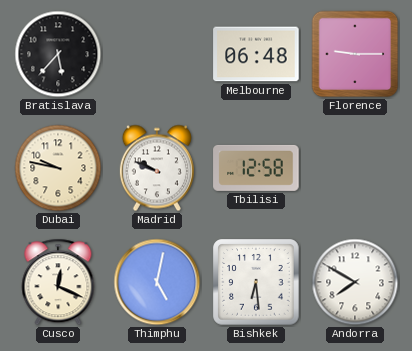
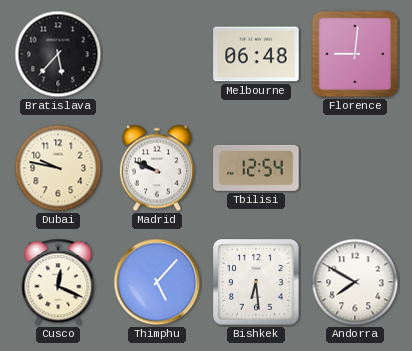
Florence: 9:15 -> 9:01 (355, 54)
Tbilisi: 12:58 -> 12:54 (256, 168)
Thimphu: 5:02 -> 5:07 (157, 282)
